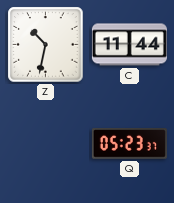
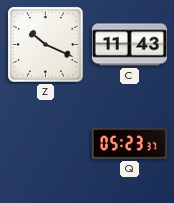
Z: 10:32 -> 10:19 (46, 45)
C: 11:44 -> 11:43 (129, 45)
